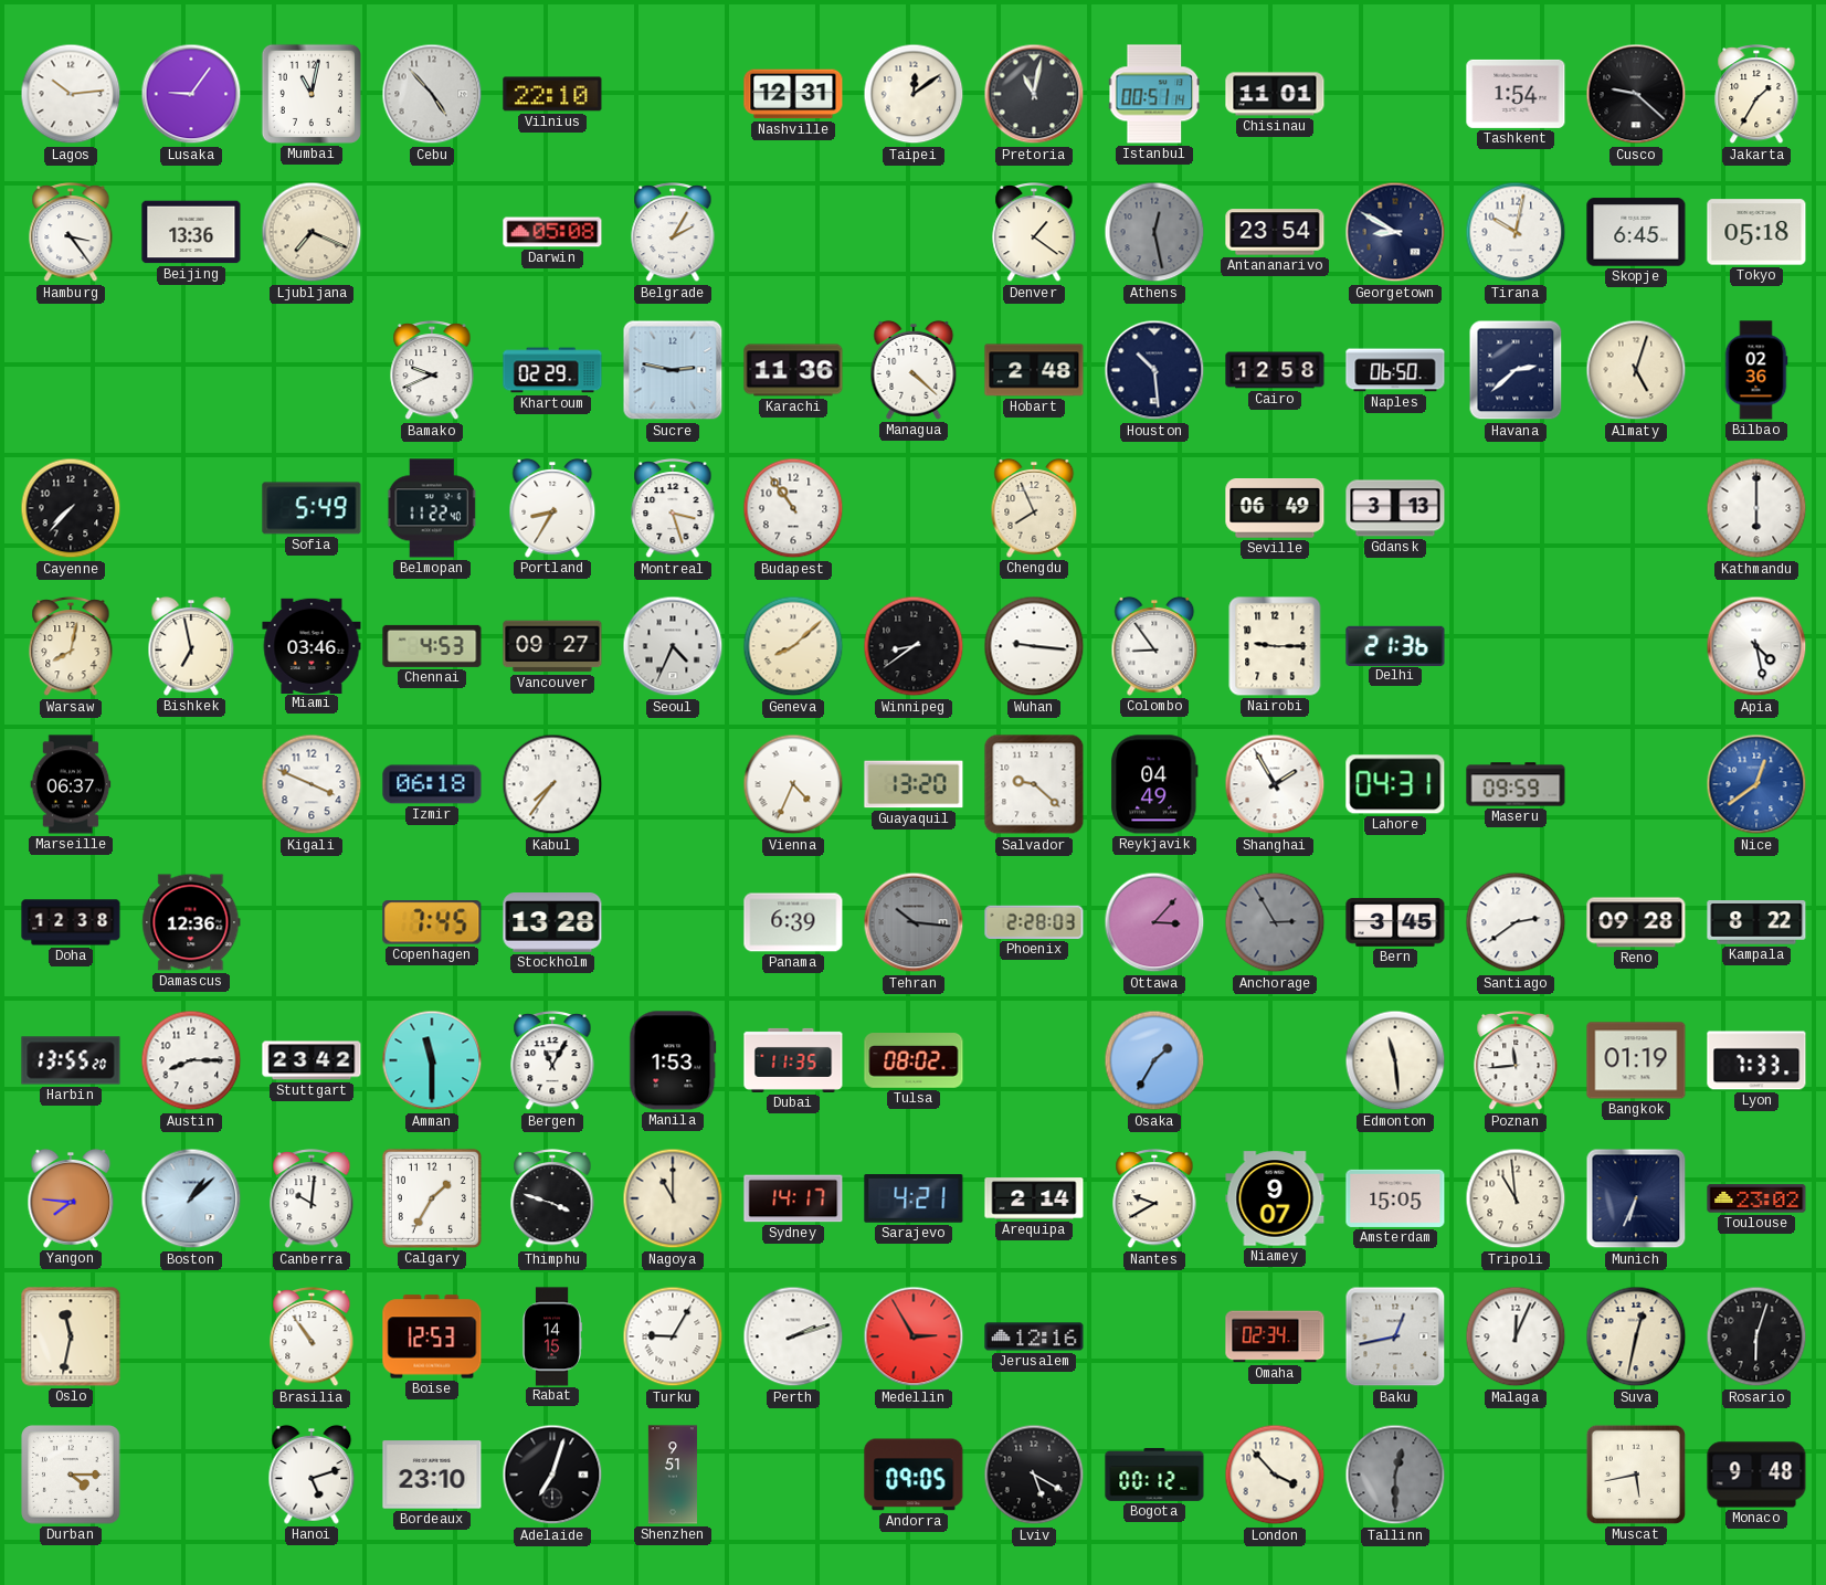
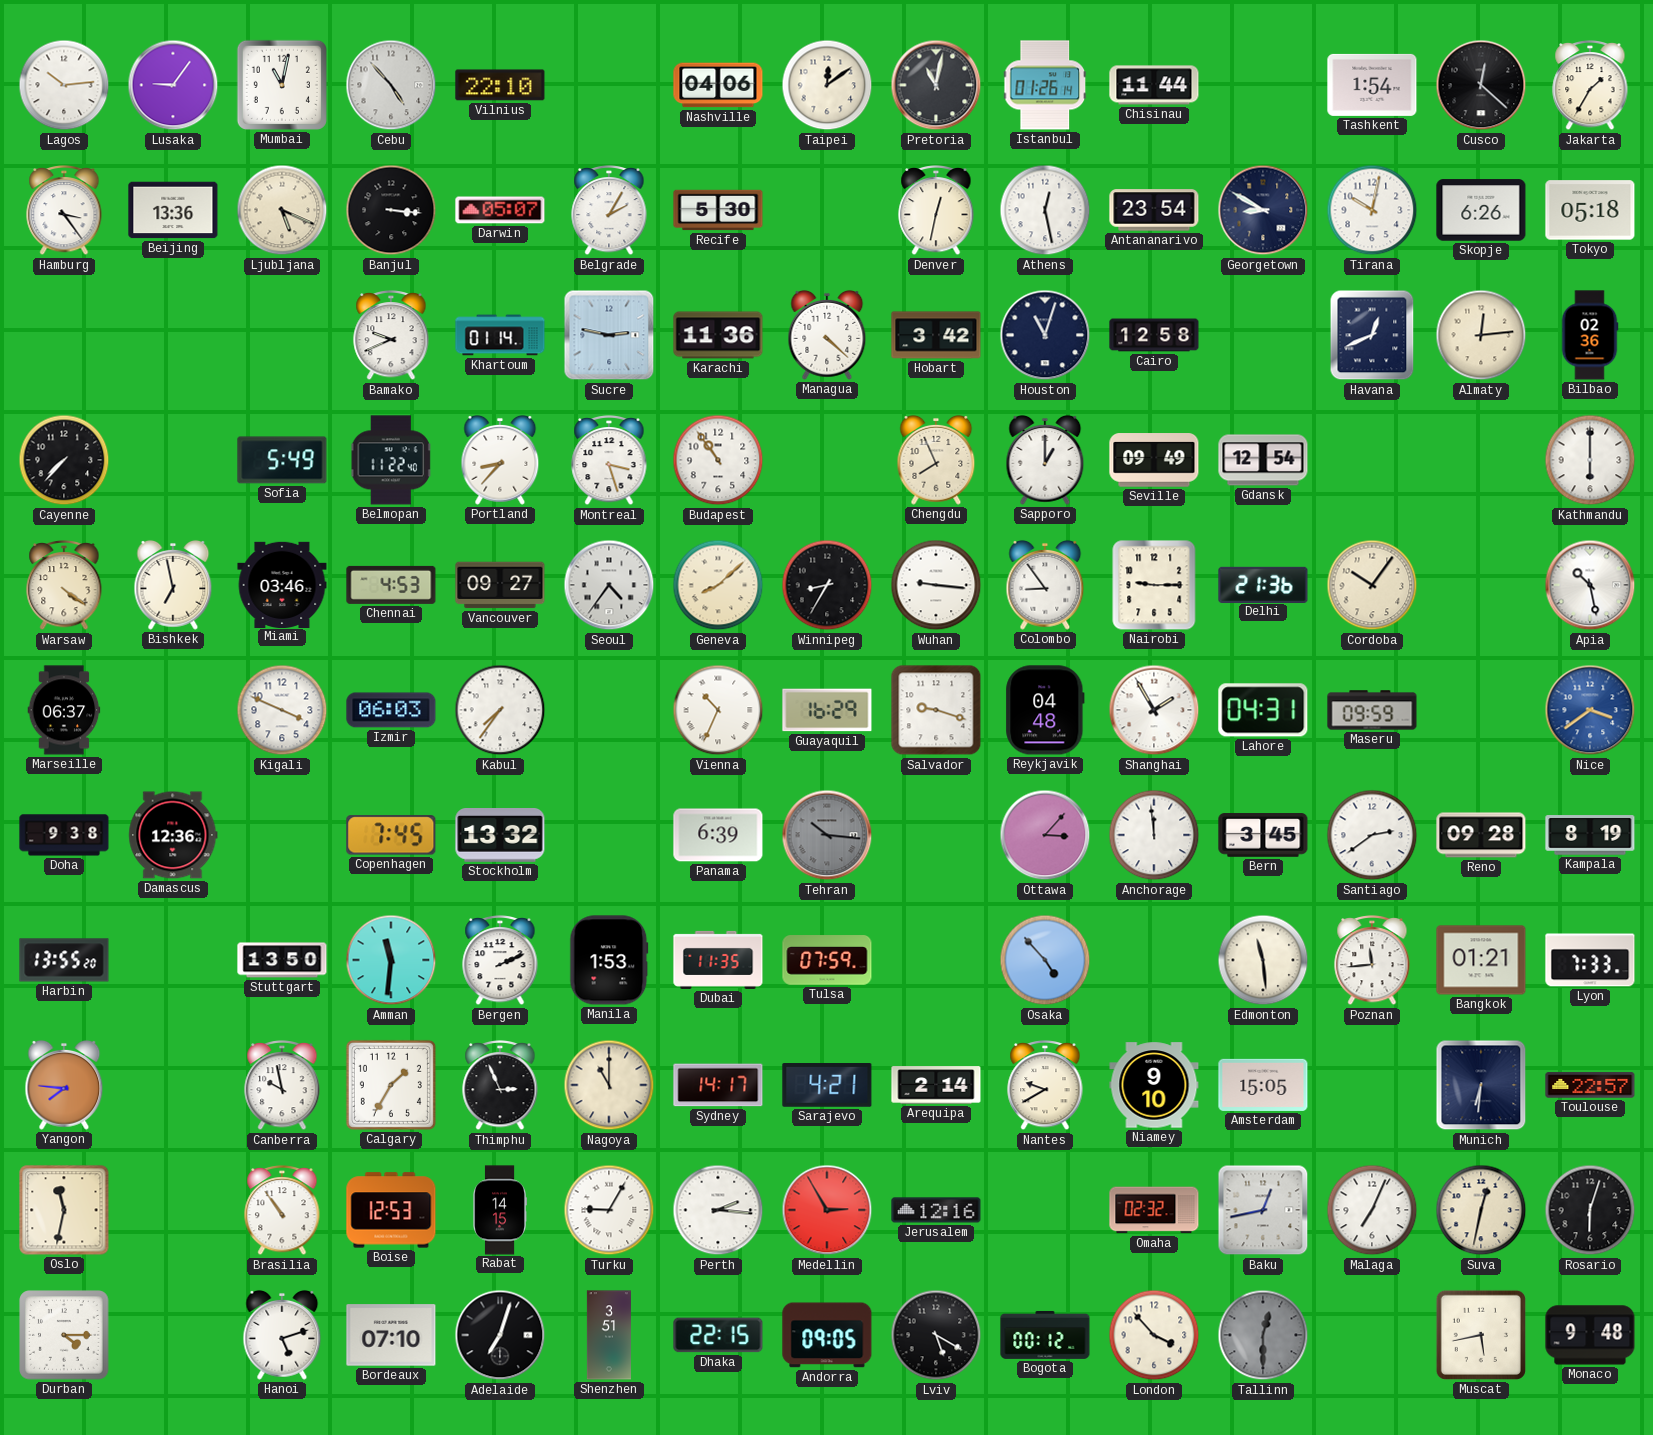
Nashville: 12:31 -> 04:06 (718, 85)
Istanbul: 00:51 -> 01:26 (1045, 85)
Chisinau: 11:01 -> 11:44 (1154, 85)
Cusco: 9:22 -> 12:22 (1481, 85)
Ljubljana: 7:19 -> 5:19 (282, 210)
Banjul: none -> 3:16 (391, 210)
Darwin: 05:08 -> 05:07 (500, 210)
Recife: none -> 5:30 (718, 210)
Denver: 1:21 -> 12:32 (936, 210)
Athens dial: grey -> white (1045, 210)
Skopje: 6:45 -> 6:26 (1481, 210)
Khartoum: 02:29 -> 01:14 (500, 335)
Hobart: 2:48 -> 3:42 (936, 335)
Houston: 10:29 -> 11:03 (1045, 335)
Naples: 06:50 -> none (1395, 370)
Havana: 2:38 -> 12:41 (1372, 335)
Almaty: 5:03 -> 12:14 (1481, 335)
Portland: 8:35 -> 8:37 (500, 460)
Sapporo: none -> 1:00 (1045, 460)
Seville: 06:49 -> 09:49 (1154, 460)
Gdansk: 3:13 -> 12:54 (1263, 460)
Warsaw: 8:02 -> 4:21 (64, 585)
Seoul: 4:34 -> 4:36 (609, 585)
Winnipeg: 8:39 -> 8:35 (827, 585)
Cordoba: none -> 10:06 (1372, 585)
Apia: 4:28 -> 10:28 (1590, 585)
Izmir: 06:18 -> 06:03 (391, 710)
Vienna: 4:34 -> 10:34 (718, 710)
Guayaquil: 13:20 -> 16:29 (827, 710)
Salvador: 9:22 -> 9:18 (936, 710)
Reykjavik: 04:49 -> 04:48 (1045, 710)
Nice: 12:39 -> 3:39 (1590, 710)
Doha: 12:38 -> 9:38 (64, 835)
Stockholm: 13:28 -> 13:32 (500, 836)
Phoenix: 2:28 -> none (1034, 922)
Anchorage: 2:55 -> 11:59 (1154, 835)
Anchorage dial: grey -> white (1154, 835)
Kampala: 8:22 -> 8:19 (1590, 835)
Austin: 8:15 -> none (191, 1060)
Stuttgart: 23:42 -> 13:50 (282, 960)
Amman: 11:30 -> 11:31 (391, 960)
Bergen: 11:05 -> 2:11 (500, 960)
Tulsa: 08:02 -> 07:59 (827, 960)
Osaka: 1:35 -> 4:53 (1045, 960)
Bangkok: 01:19 -> 01:21 (1481, 960)
Boston: 1:08 -> none (191, 1198)
Canberra: 10:01 -> 9:58 (282, 1085)
Thimphu: 3:48 -> 2:56 (500, 1085)
Niamey: 9:07 -> 9:10 (1154, 1085)
Tripoli: 10:59 -> none (1516, 1198)
Munich: 6:34 -> 6:31 (1481, 1085)
Toulouse: 23:02 -> 22:57 (1590, 1085)
Perth: 2:12 -> 2:16 (718, 1210)
Omaha: 02:34 -> 02:32 (1154, 1210)
Malaga: 12:04 -> 7:04 (1372, 1210)
Bordeaux: 23:10 -> 07:10 (391, 1335)
Shenzhen: 9:51 -> 3:51 (609, 1335)
Dhaka: none -> 22:15 (718, 1335)
